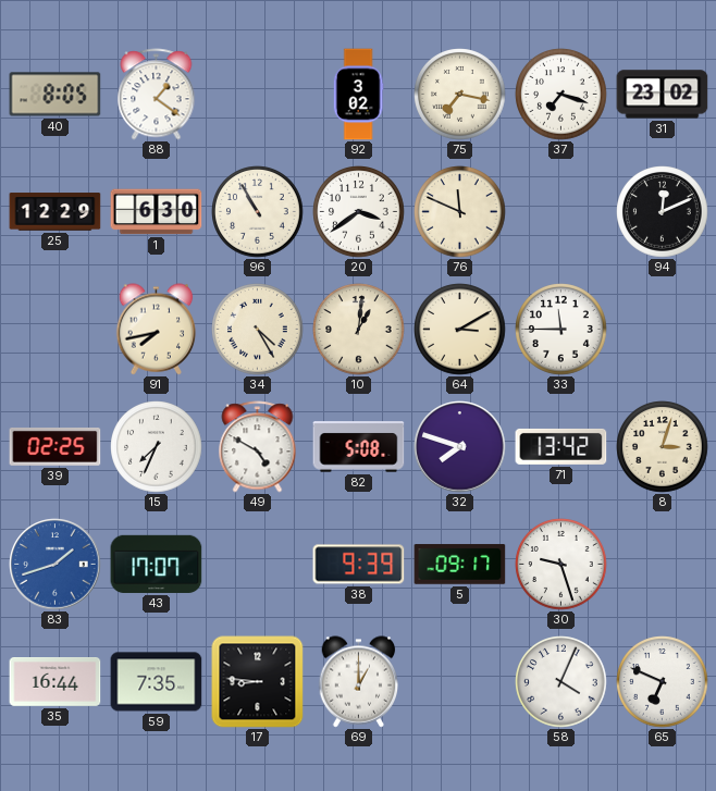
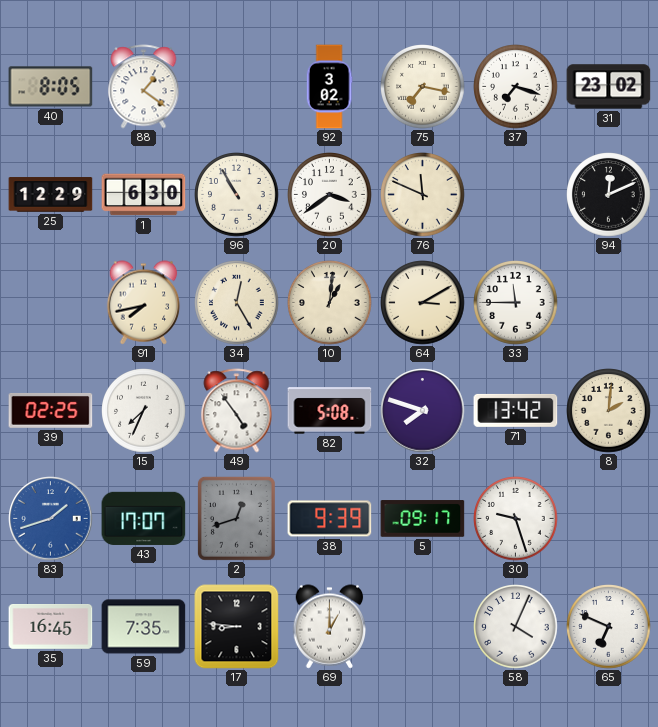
34: 4:25 -> 12:25 (237, 303)
49: 4:50 -> 4:54 (237, 411)
8: 3:03 -> 2:01 (609, 411)
2: none -> 12:42 (236, 518)
35: 16:44 -> 16:45 (51, 627)
